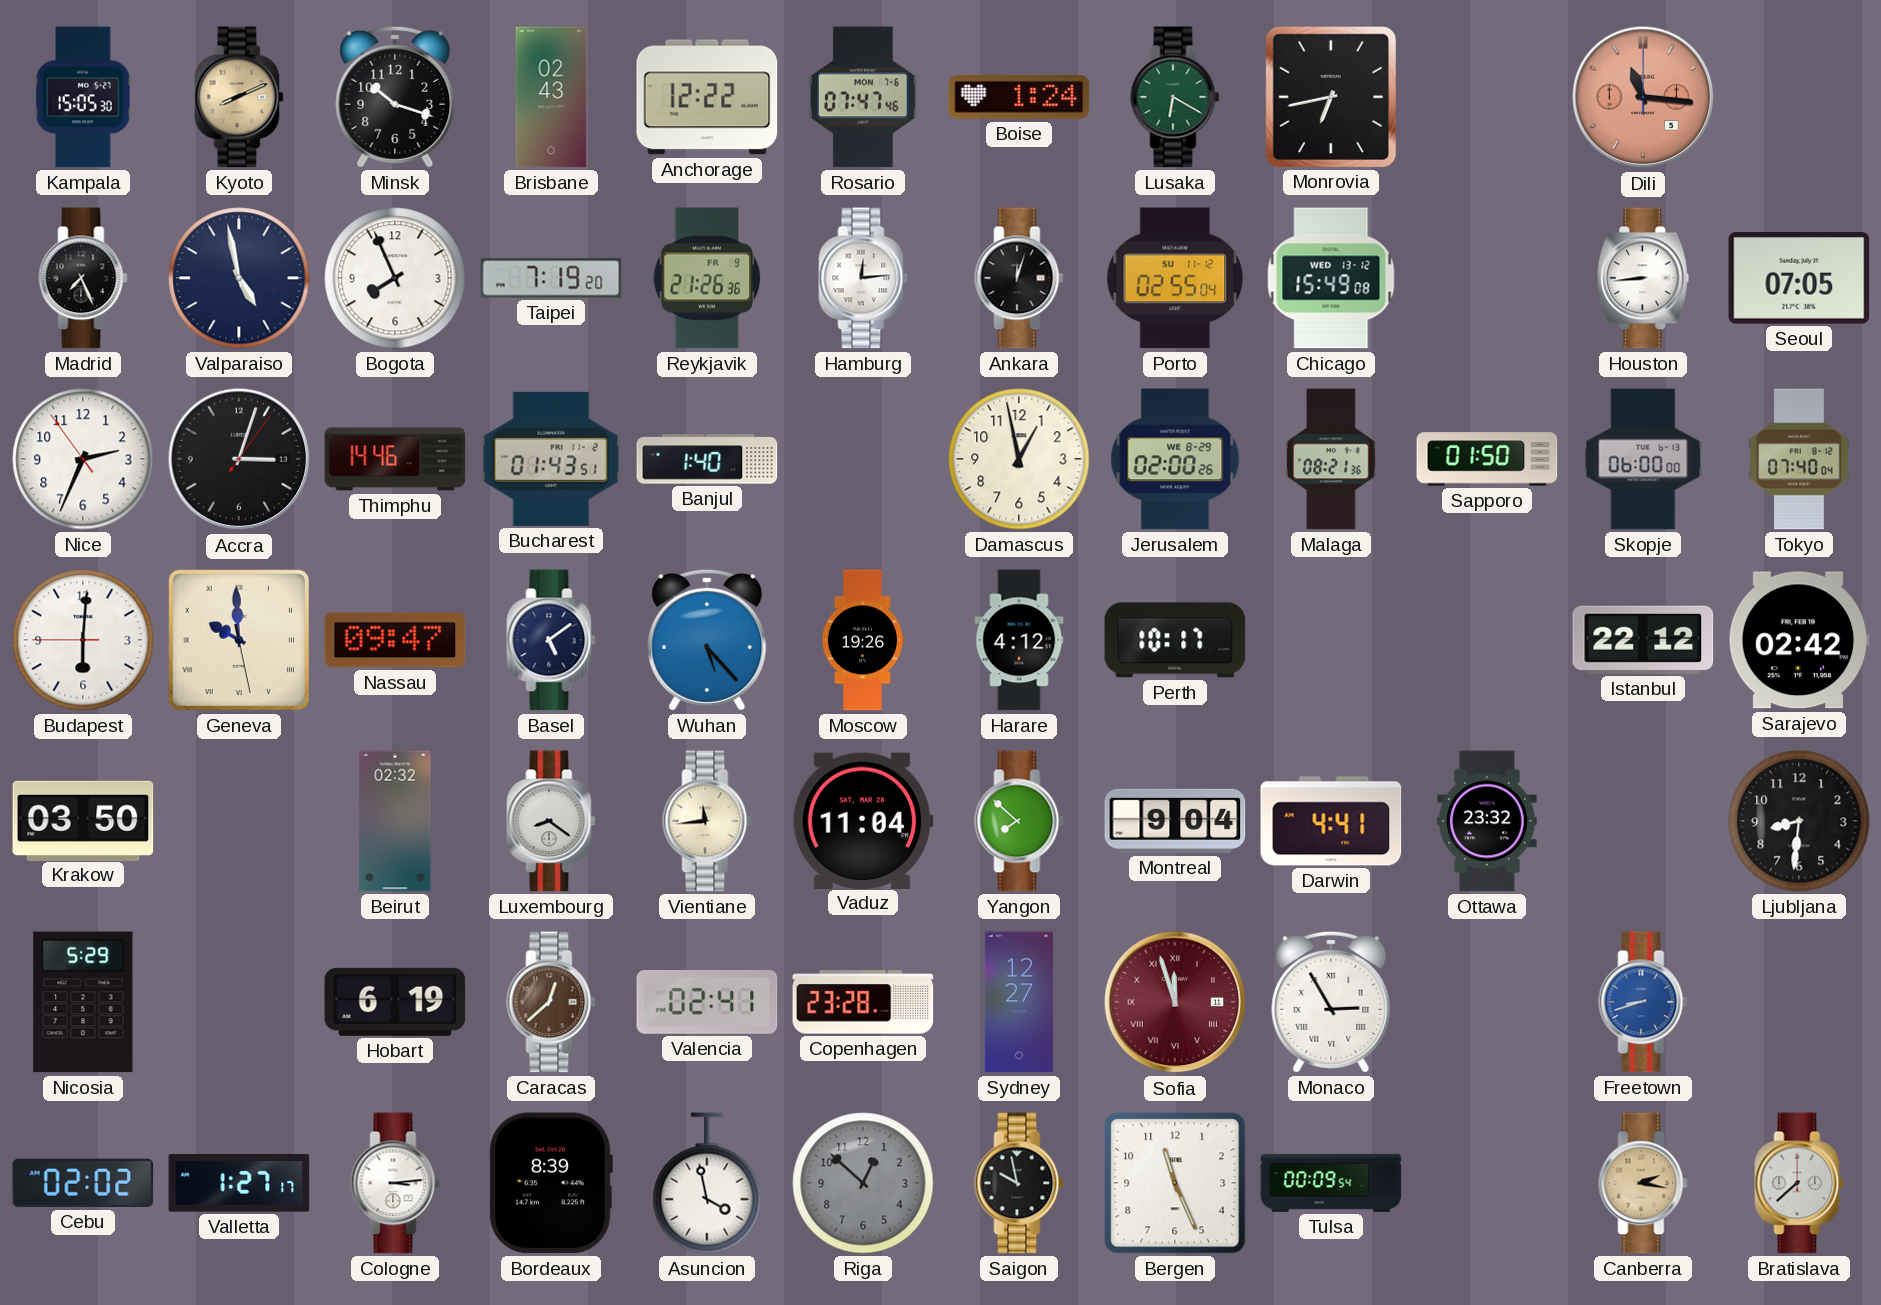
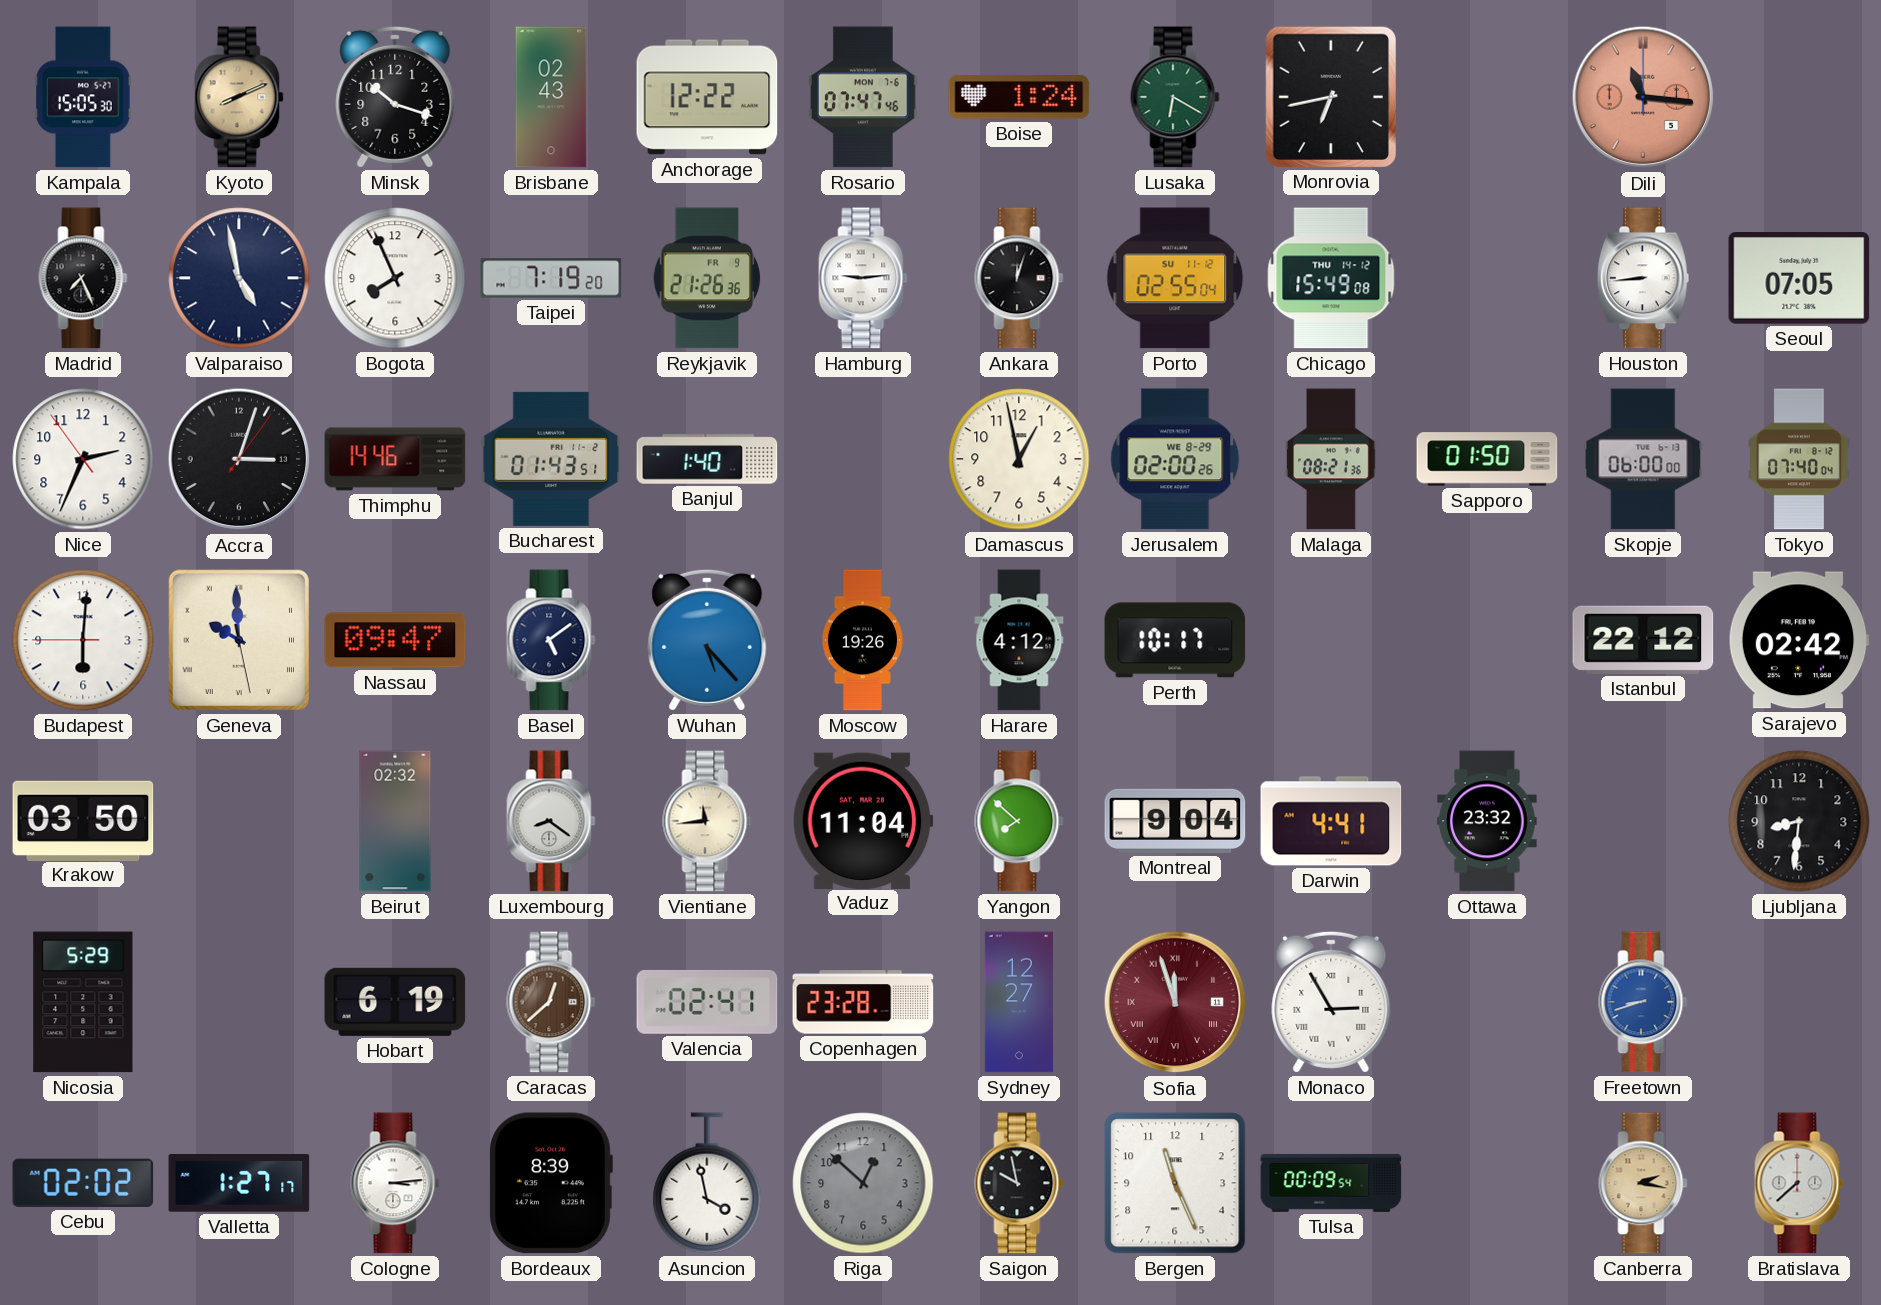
Hamburg: 12:14 -> 9:14 (863, 278)
Chicago date: WED 13-12 -> THU 14-12 (1331, 278)
